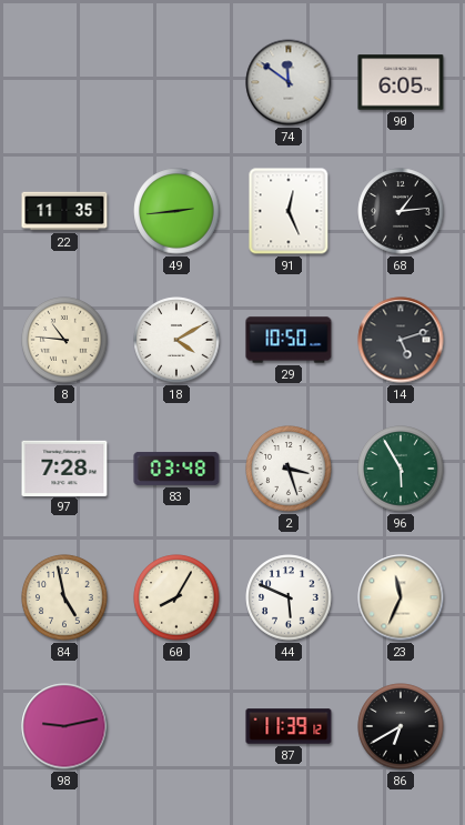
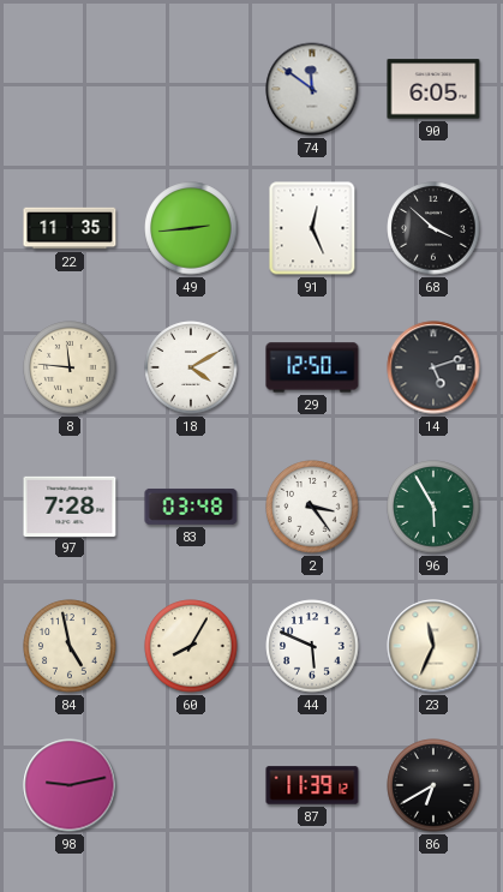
68: 1:14 -> 3:52 (433, 228)
8: 10:46 -> 11:46 (70, 367)
29: 10:50 -> 12:50 (312, 367)
2: 3:27 -> 3:24 (312, 507)
